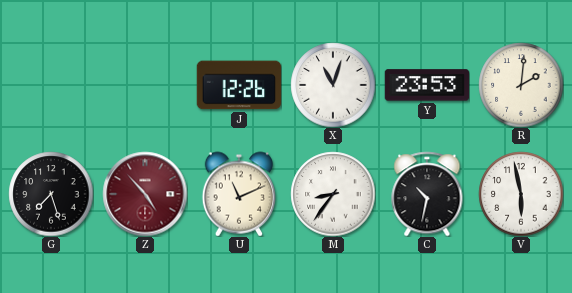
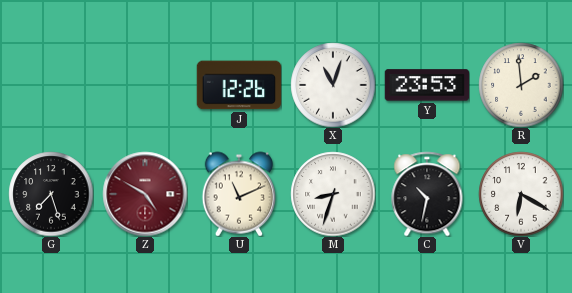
R: 2:01 -> 1:59 (521, 85)
Z: 4:53 -> 4:50 (145, 194)
M: 8:36 -> 8:33 (333, 194)
V: 5:58 -> 6:20 (521, 194)
